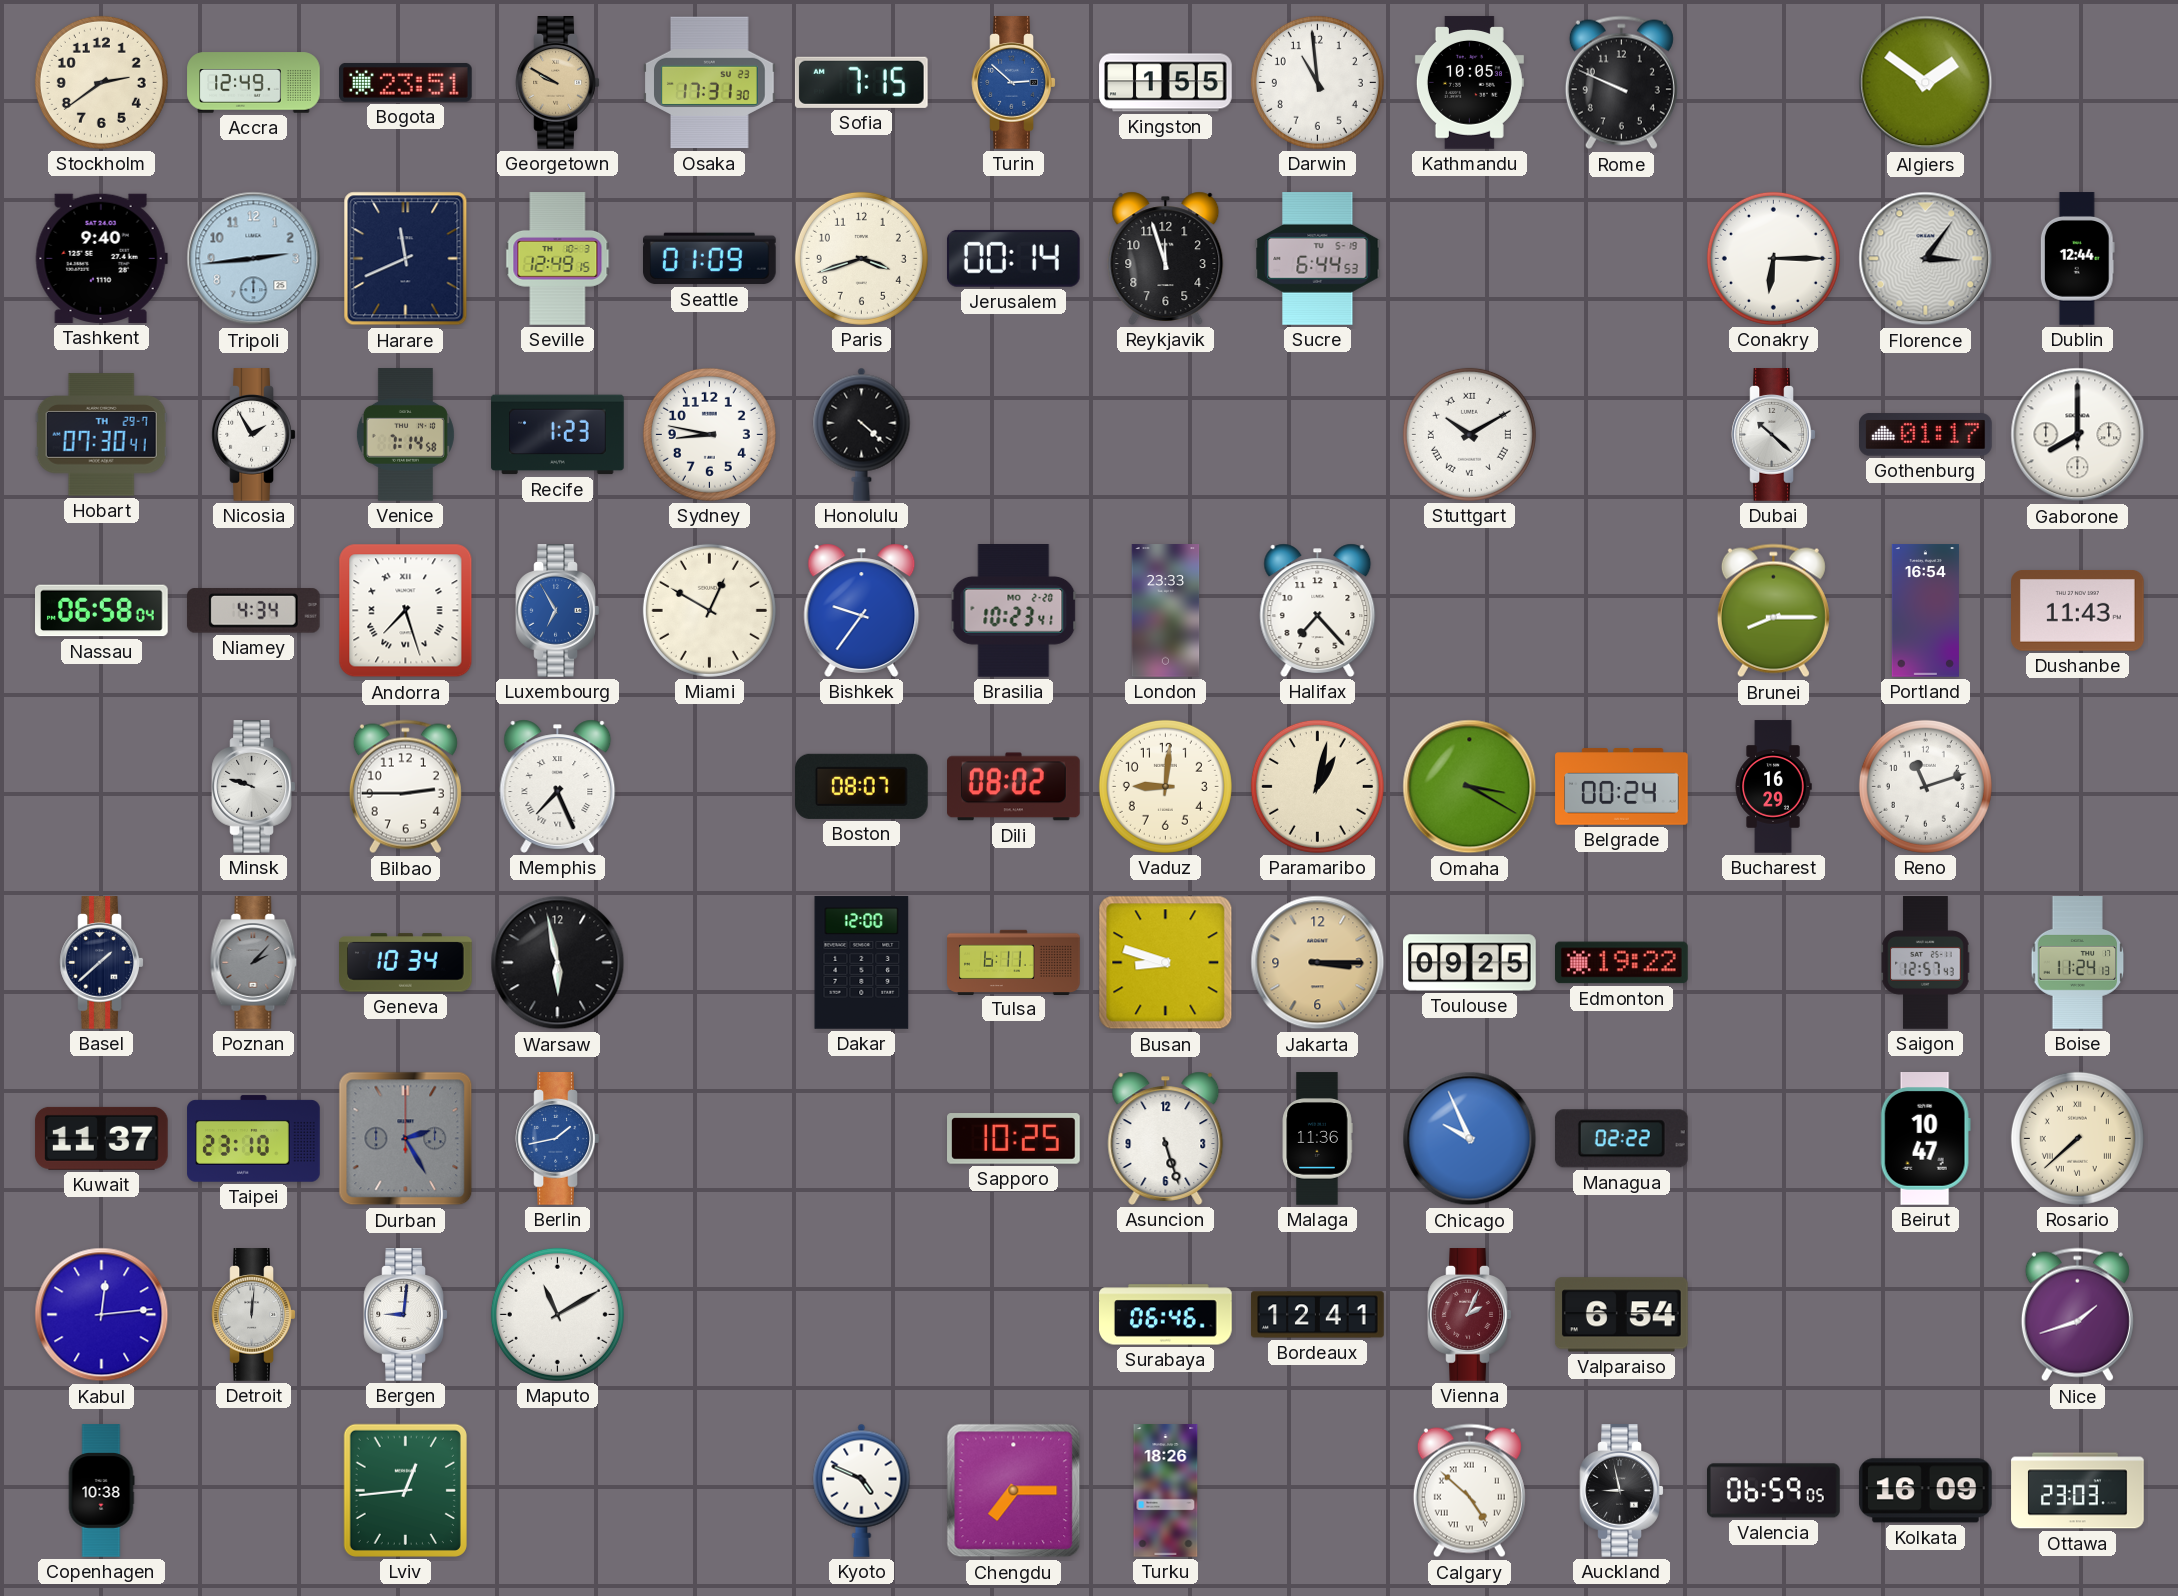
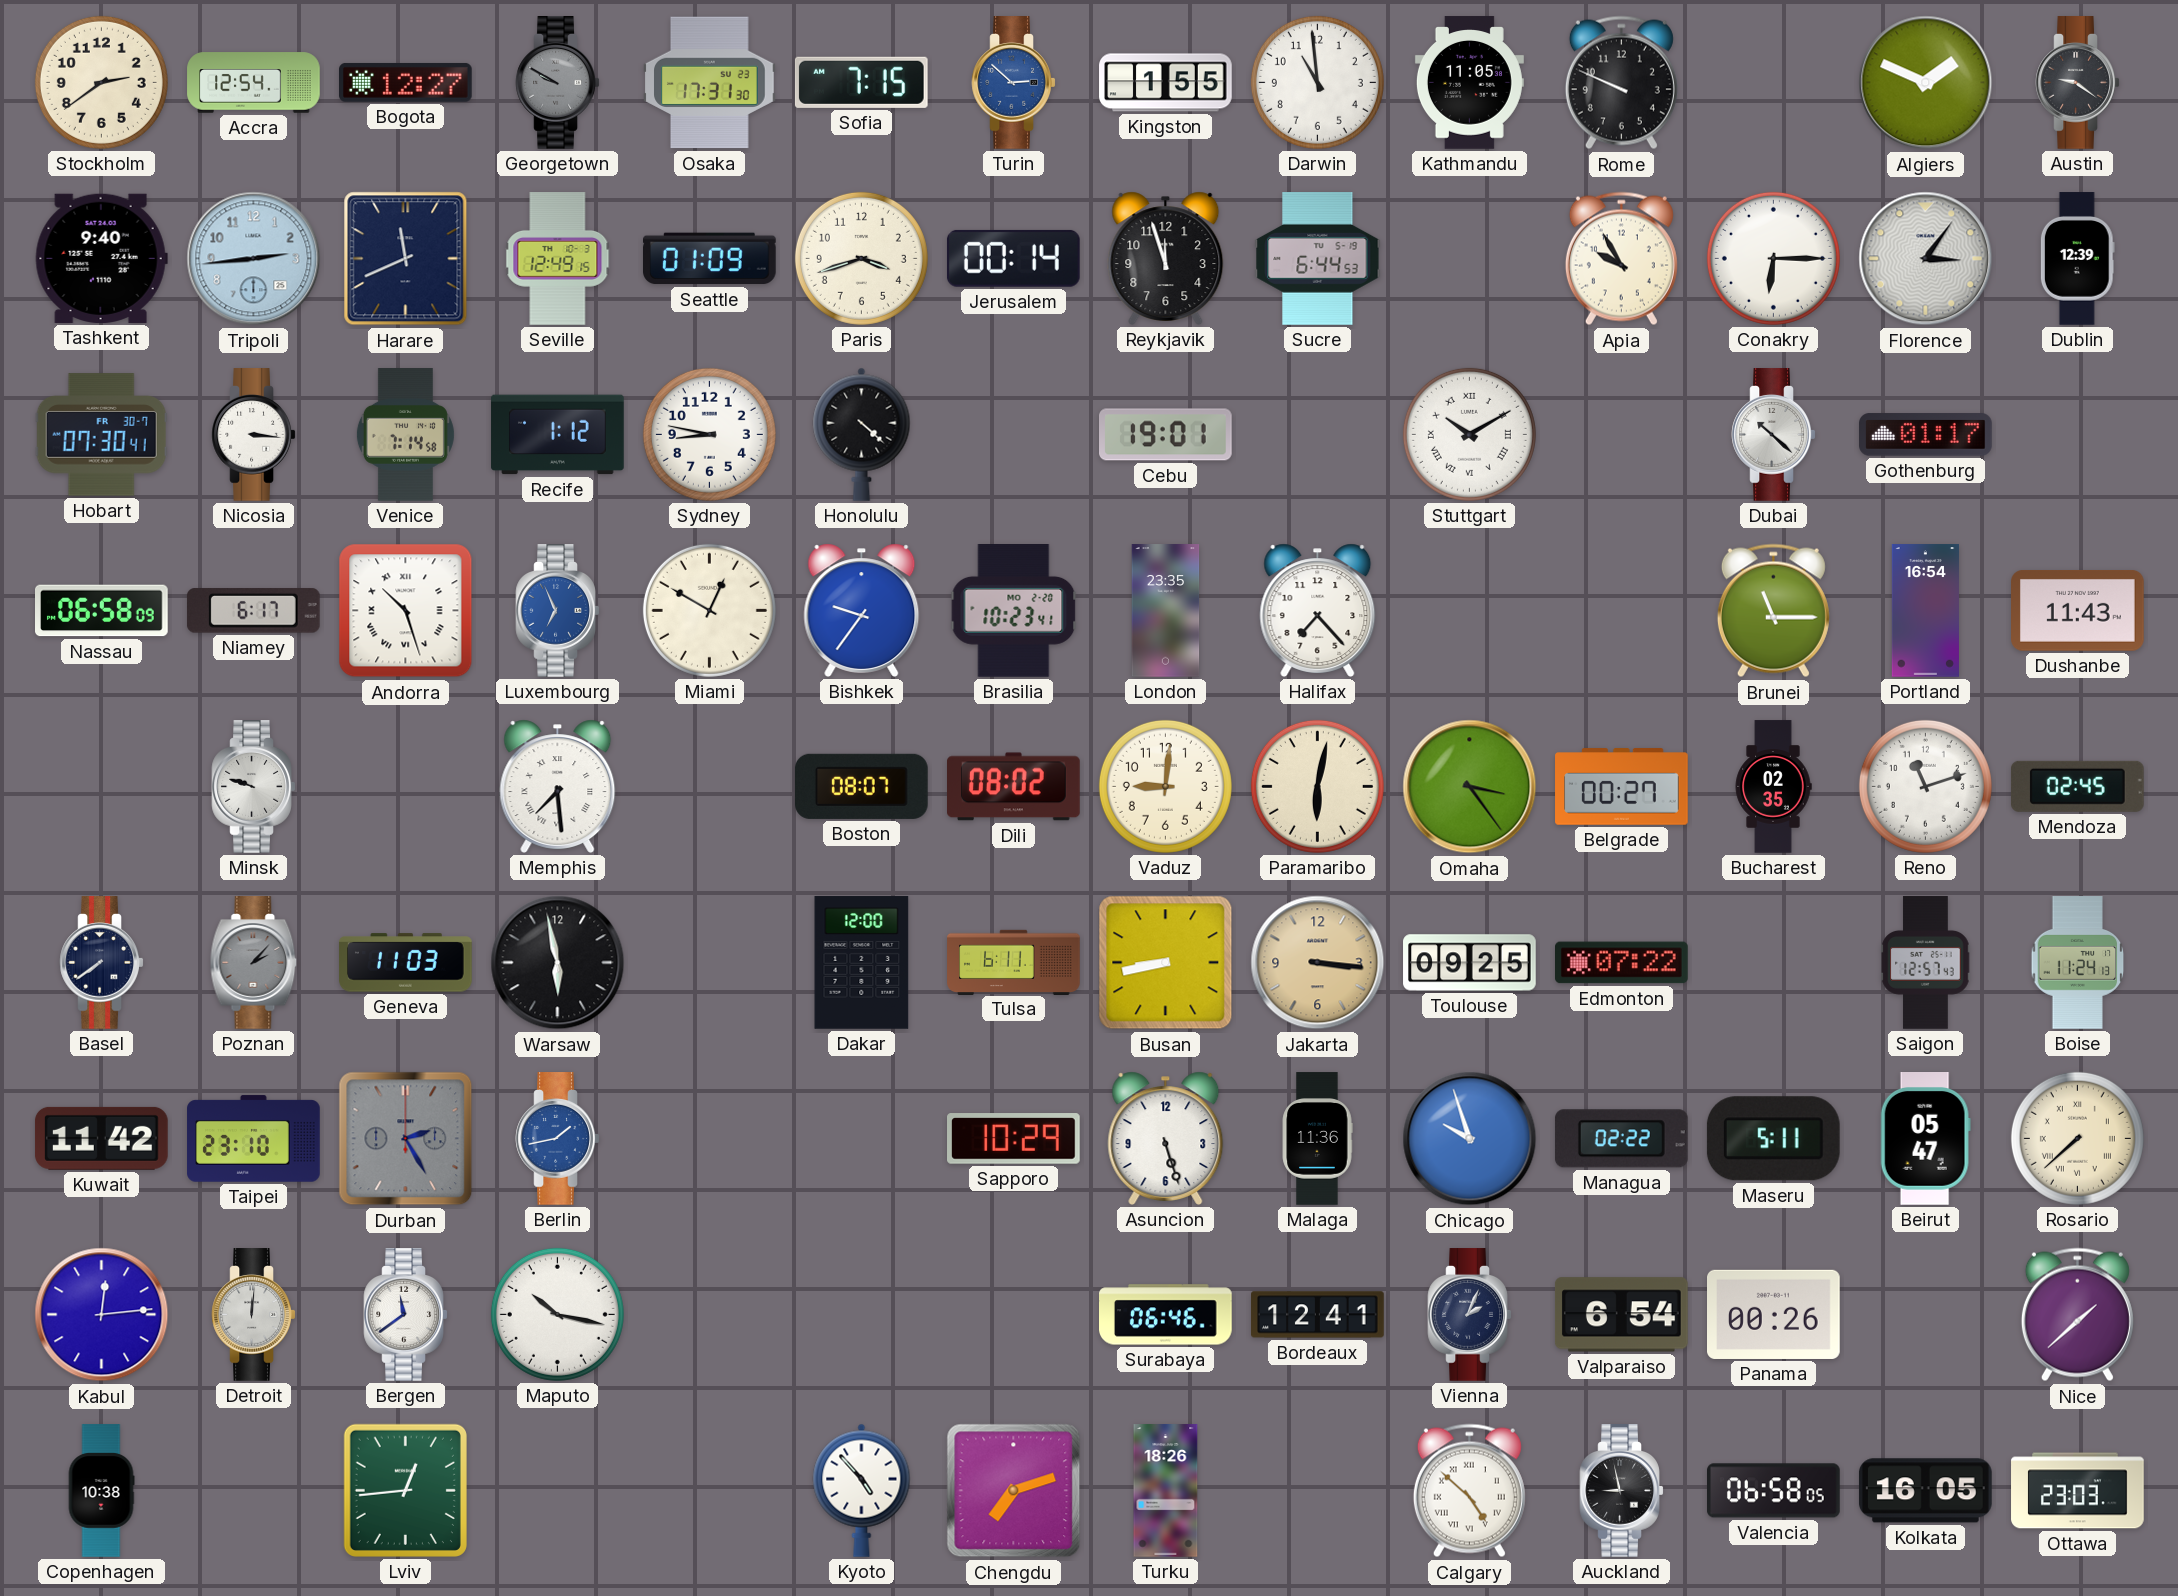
Accra: 12:49 -> 12:54 (254, 83)
Bogota: 23:51 -> 12:27 (406, 83)
Georgetown dial: champagne -> grey (558, 83)
Kathmandu: 10:05 -> 11:05 (1469, 83)
Algiers: 1:51 -> 1:49 (1926, 83)
Austin: none -> 9:21 (2078, 83)
Apia: none -> 9:55 (1621, 259)
Dublin: 12:44 -> 12:39 (2077, 259)
Hobart date: TH 29-7 -> FR 30-7 (101, 435)
Nicosia: 1:55 -> 3:16 (254, 435)
Recife: 1:23 -> 1:12 (558, 435)
Cebu: none -> 19:01 (1166, 435)
Gaborone: 8:00 -> none (2078, 435)
Nassau: 06:58:04 -> 06:58:09 (102, 611)
Niamey: 4:34 -> 6:17 (253, 611)
Andorra: 7:27 -> 10:27 (406, 611)
Luxembourg: 6:55 -> 6:56 (558, 611)
London: 23:33 -> 23:35 (1166, 611)
Brunei: 8:15 -> 11:15 (1773, 611)
Bilbao: 2:45 -> none (405, 787)
Memphis: 7:26 -> 7:29 (558, 786)
Paramaribo: 1:02 -> 6:02 (1317, 786)
Omaha: 3:20 -> 3:24 (1470, 787)
Belgrade: 00:24 -> 00:27 (1622, 787)
Bucharest: 16:29 -> 02:35 (1773, 787)
Mendoza: none -> 02:45 (2077, 786)
Basel: 1:38 -> 7:39 (102, 963)
Geneva: 10:34 -> 11:03 (406, 963)
Busan: 8:48 -> 8:43 (1166, 963)
Jakarta: 3:15 -> 3:16 (1318, 963)
Edmonton: 19:22 -> 07:22 (1622, 963)
Kuwait: 11:37 -> 11:42 (101, 1138)
Sapporo: 10:25 -> 10:29 (1014, 1139)
Chicago: 9:56 -> 9:57 (1470, 1139)
Maseru: none -> 5:11 (1773, 1139)
Beirut: 10:47 -> 05:47 (1925, 1139)
Bergen: 9:01 -> 11:39 (406, 1315)
Maputo: 11:10 -> 10:17 (557, 1314)
Vienna dial: burgundy -> navy (1470, 1315)
Panama: none -> 00:26 (1774, 1314)
Nice: 1:42 -> 1:38 (2077, 1315)
Kyoto: 4:49 -> 4:53 (862, 1490)
Chengdu: 7:15 -> 7:12 (1014, 1491)
Valencia: 06:59 -> 06:58 (1774, 1491)
Kolkata: 16:09 -> 16:05 (1925, 1491)
